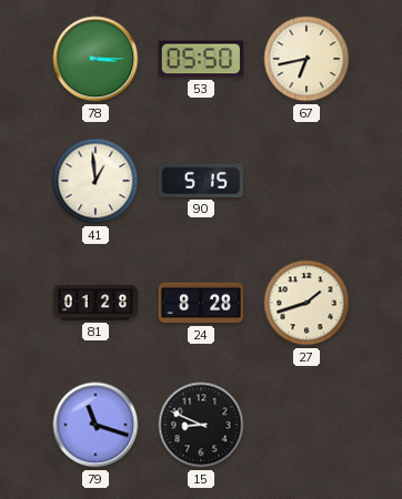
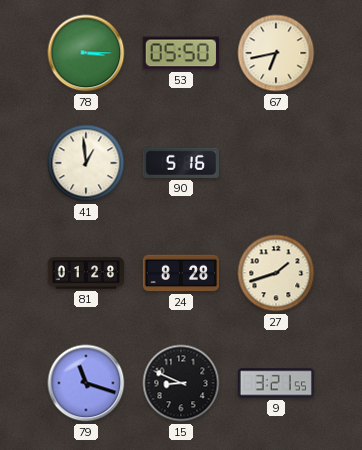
90: 5:15 -> 5:16 (181, 163)
9: none -> 3:21 (275, 383)
